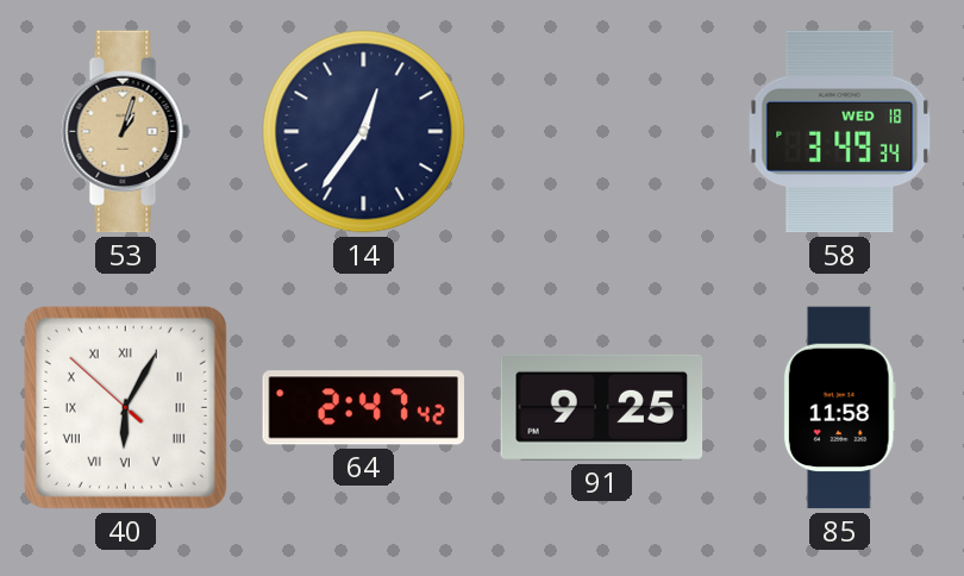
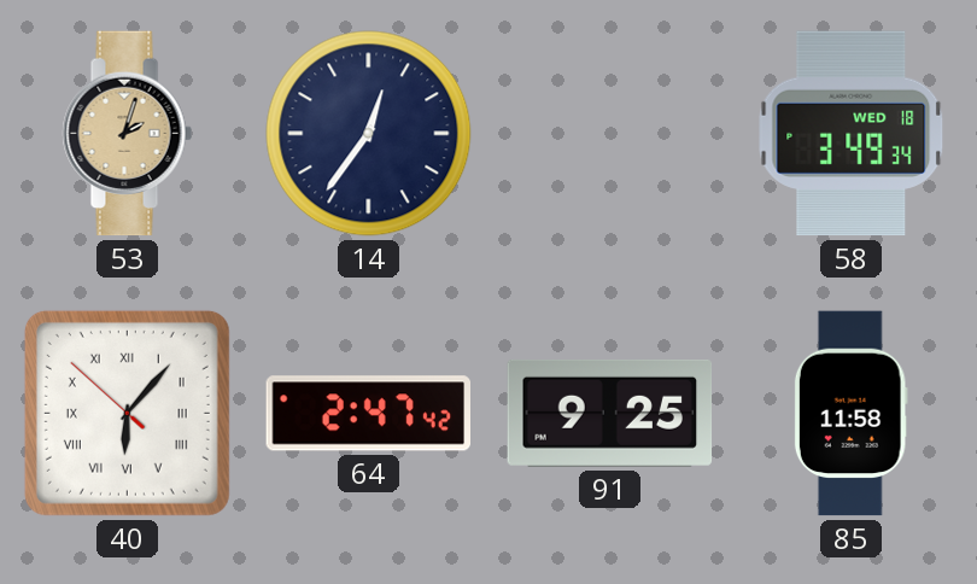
53: 1:03 -> 2:03 (127, 134)
40: 6:04 -> 6:06 (127, 413)
